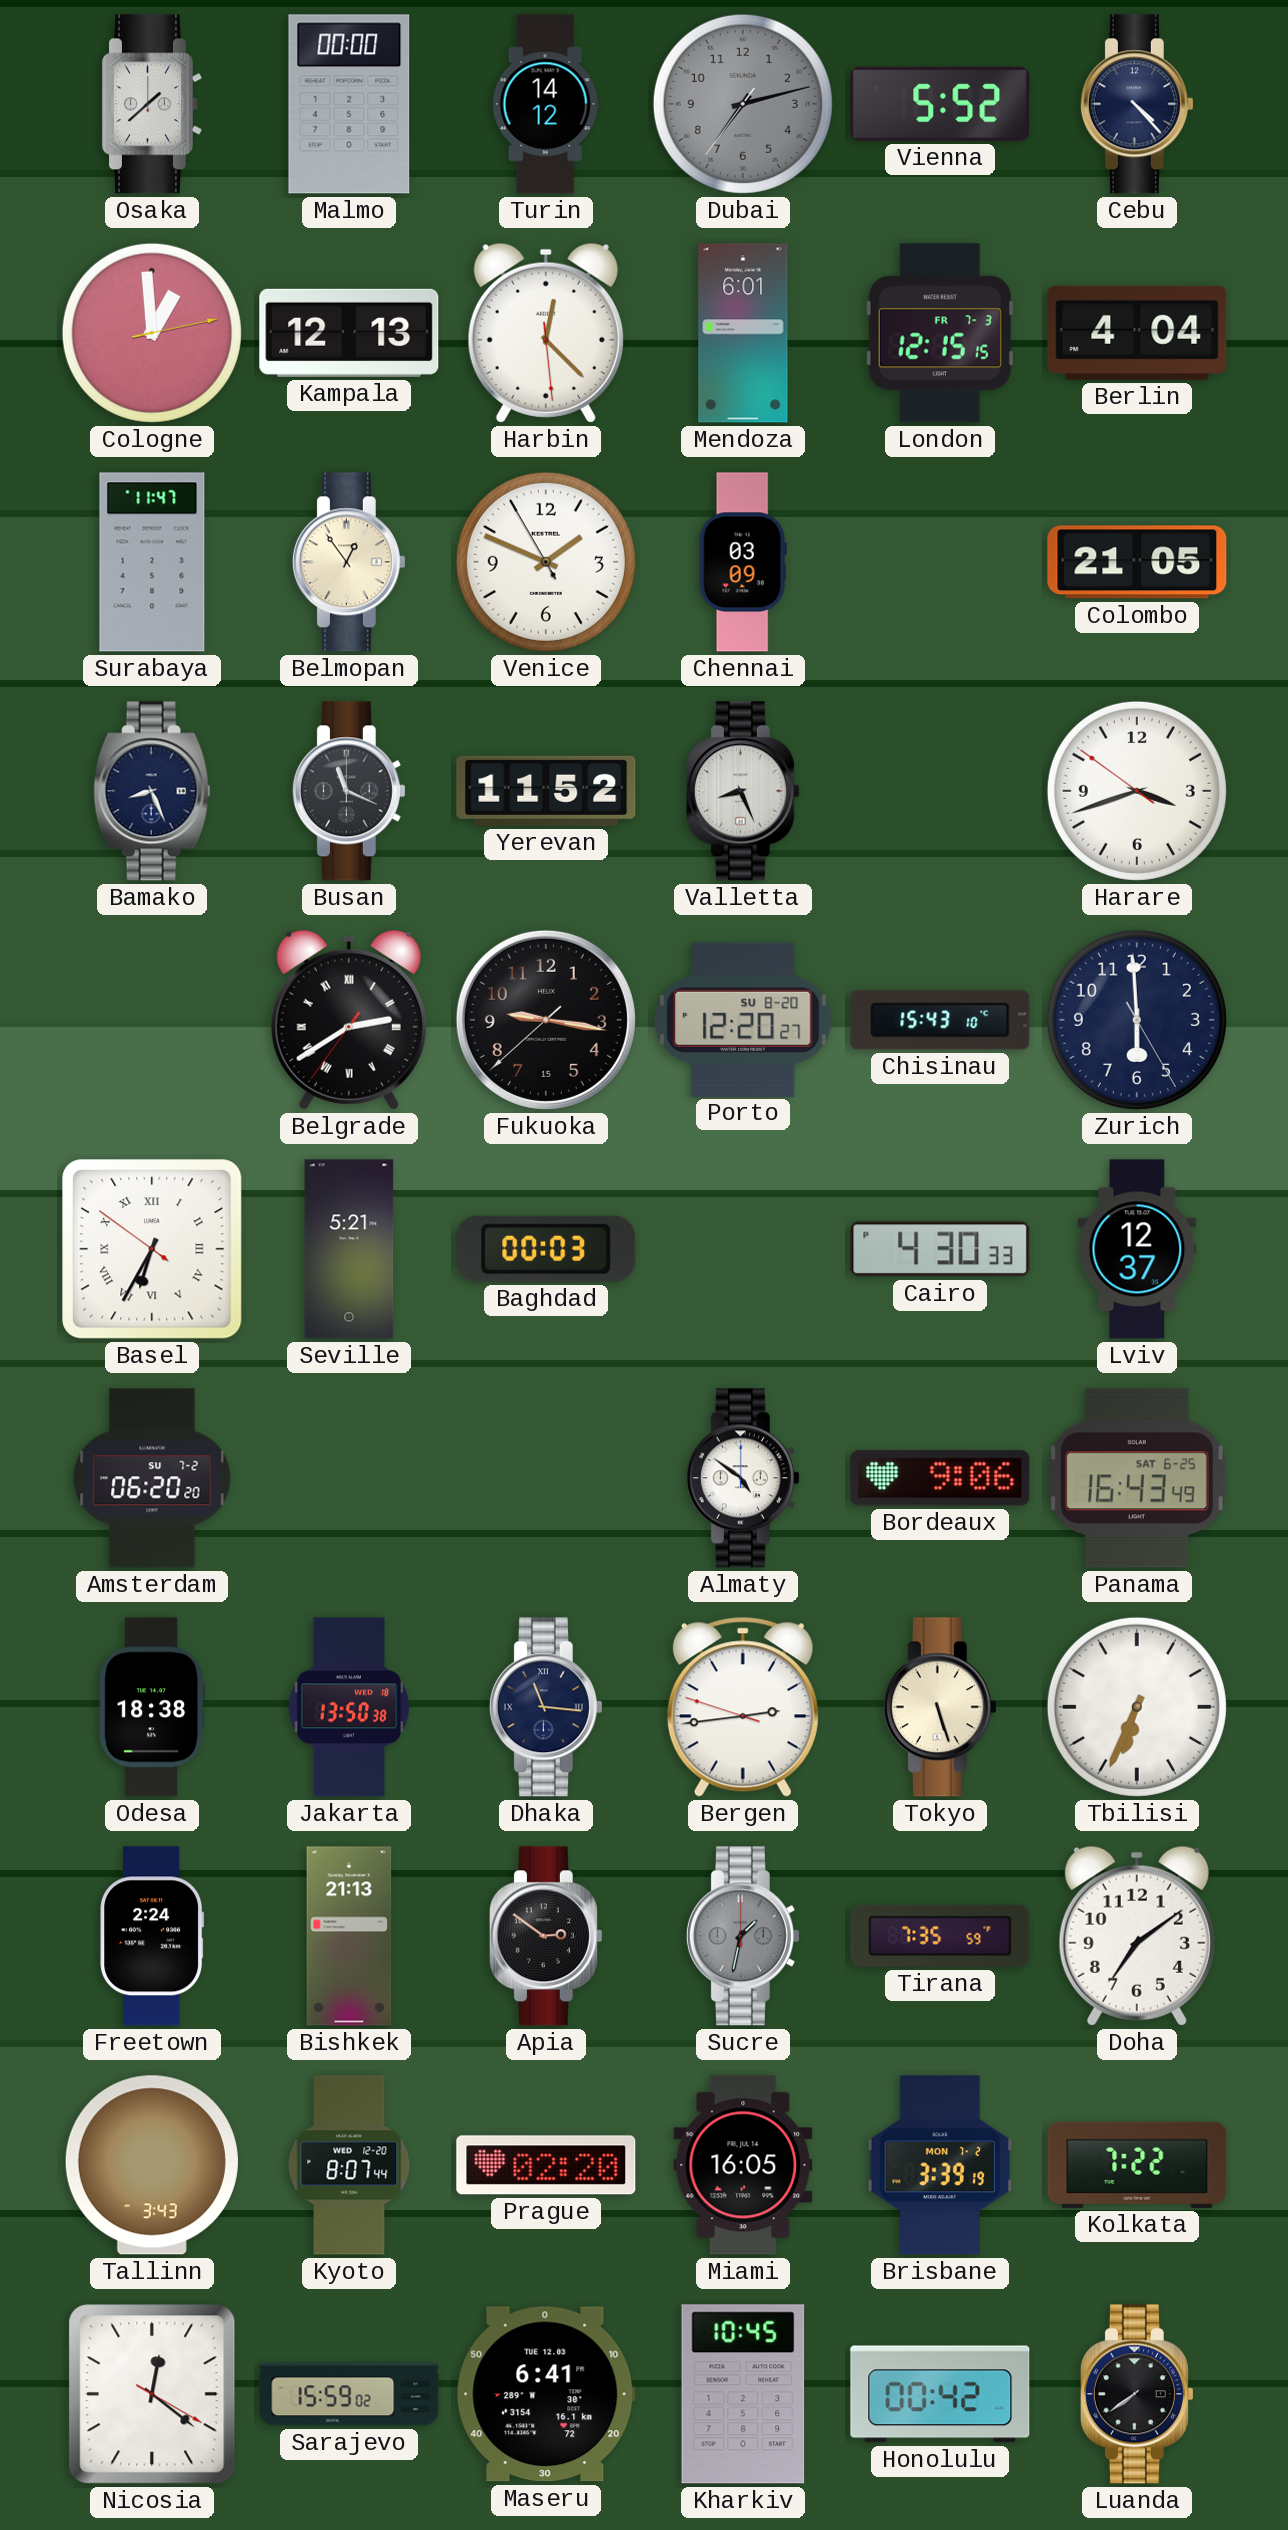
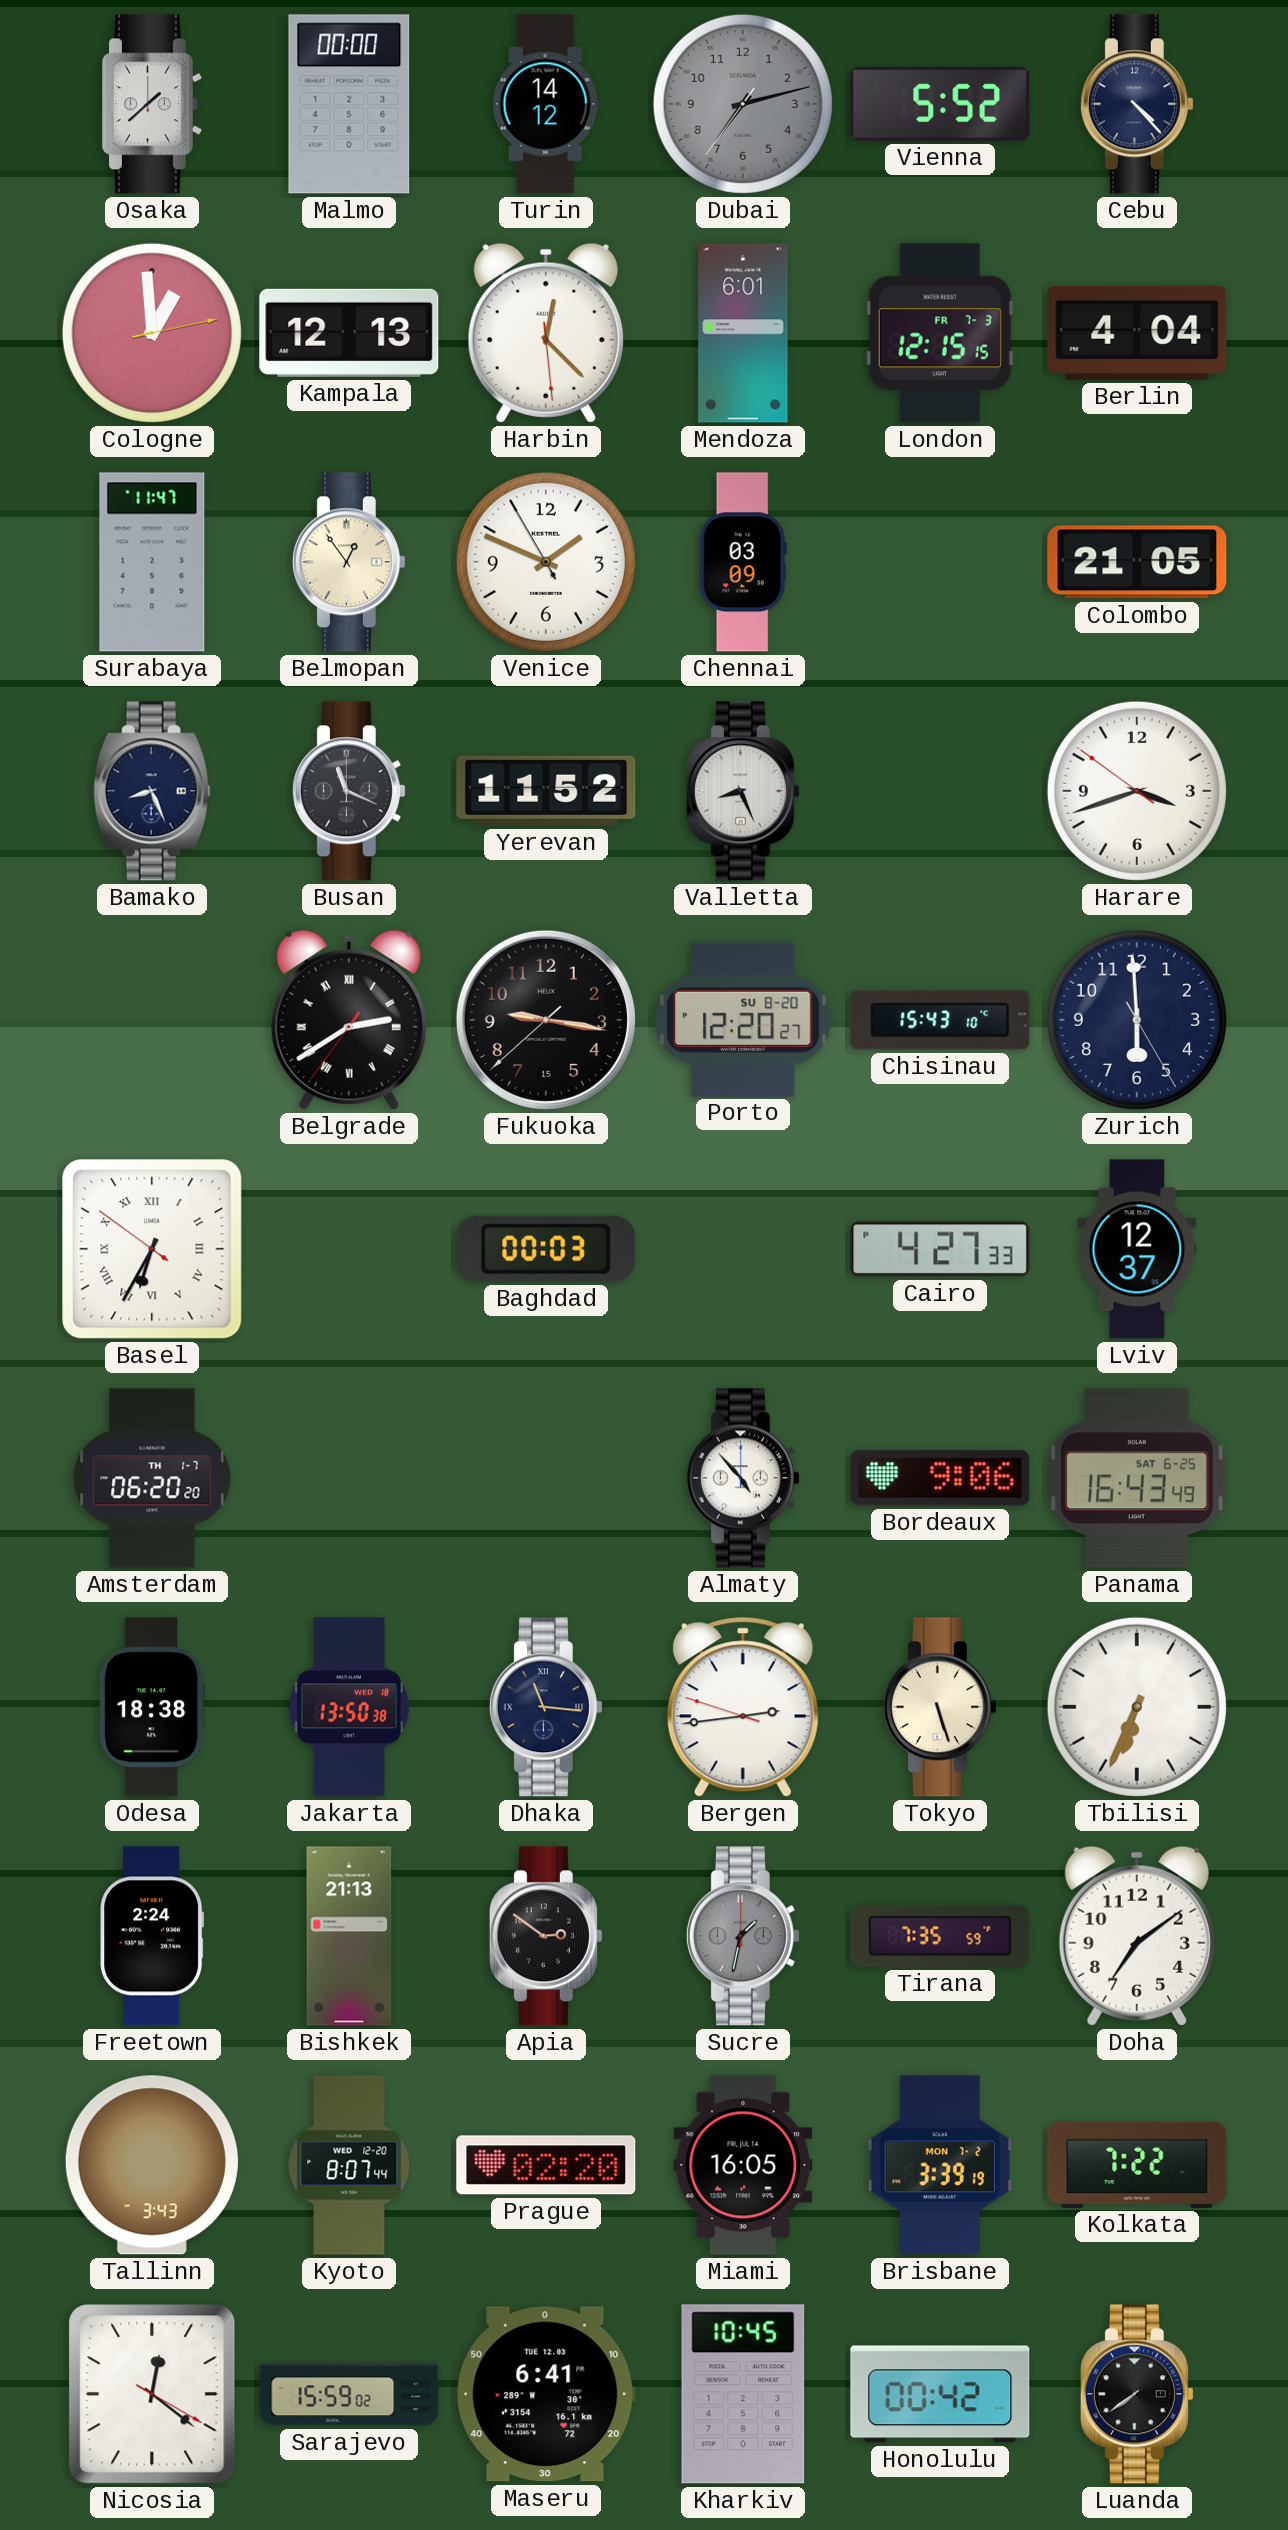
Seville: 5:21 -> none (349, 1249)
Cairo: 4:30 -> 4:27 (940, 1249)
Amsterdam date: SU 7-2 -> TH 1-7 (152, 1478)
Almaty: 4:51 -> 4:53 (743, 1478)
